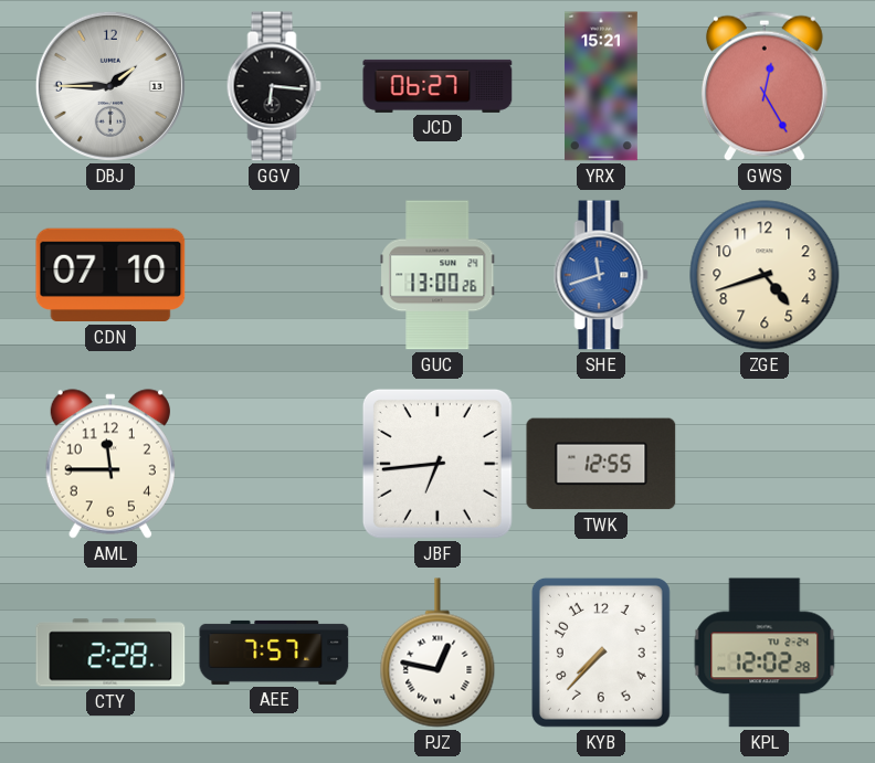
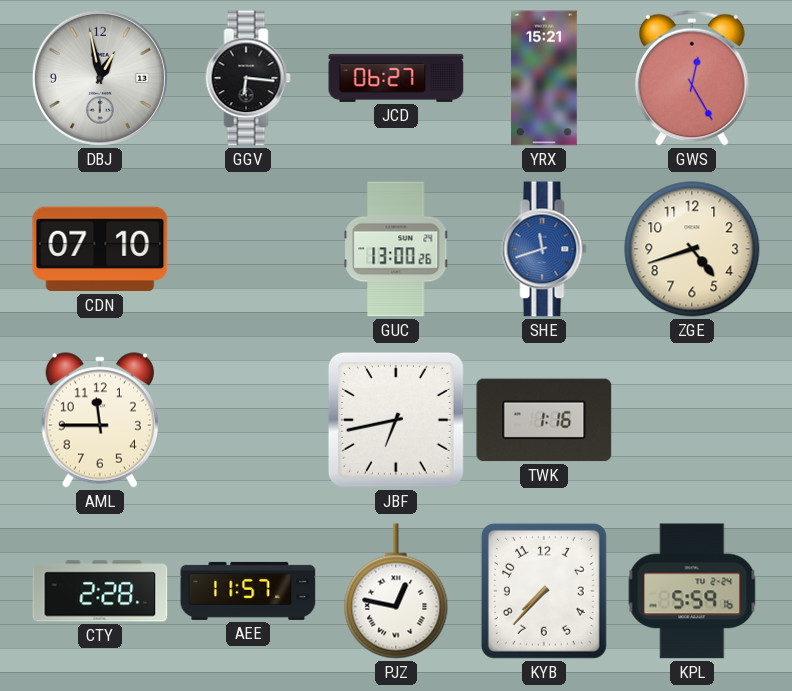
DBJ: 1:45 -> 12:58 (100, 78)
JBF: 6:44 -> 6:43 (396, 420)
TWK: 12:55 -> 1:16 (544, 420)
AEE: 7:57 -> 11:57 (248, 591)
KPL: 12:02 -> 5:59 (692, 591)
